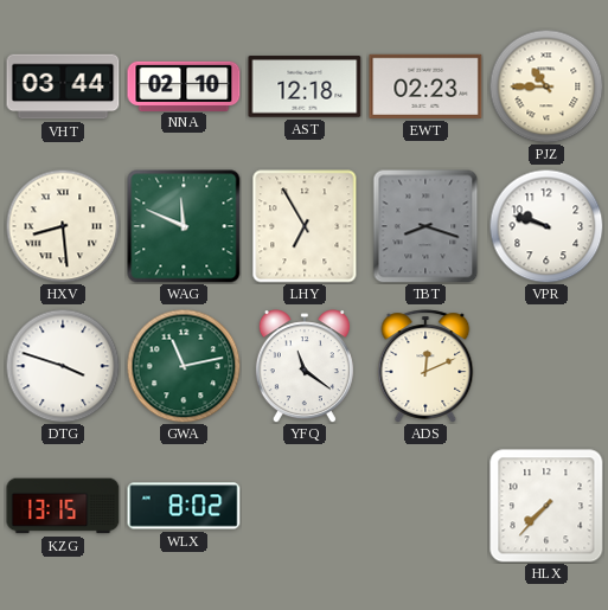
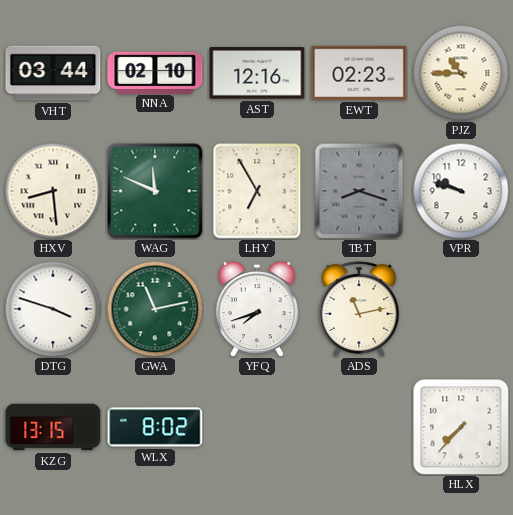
AST: 12:18 -> 12:16 (257, 73)
YFQ: 11:21 -> 7:42 (257, 309)
ADS: 12:11 -> 11:13 (359, 309)
